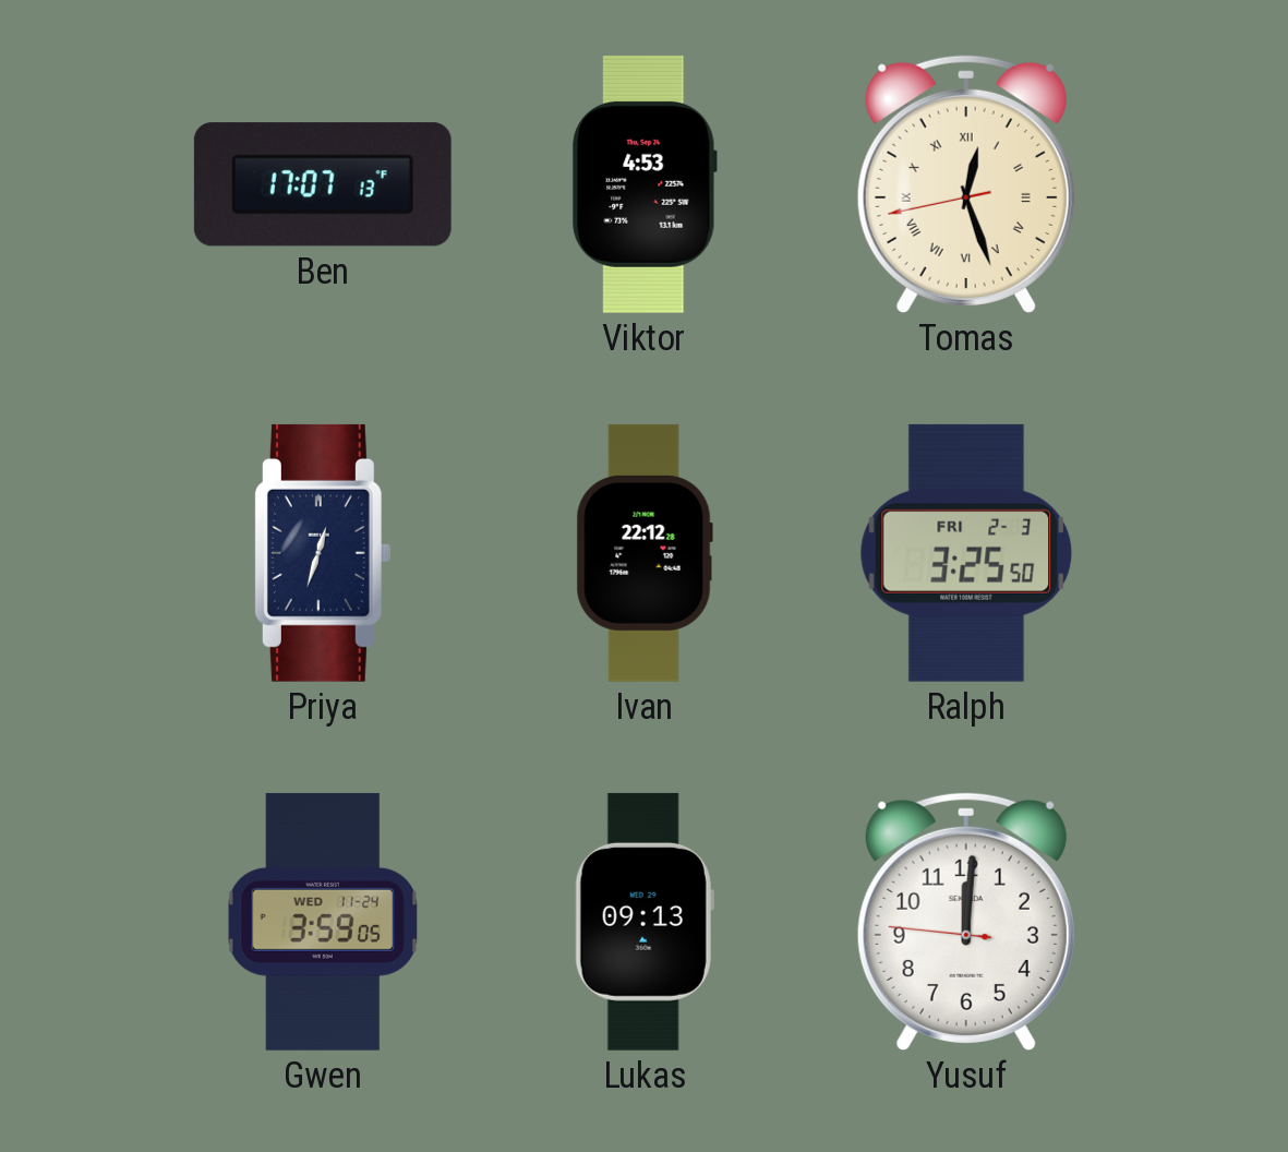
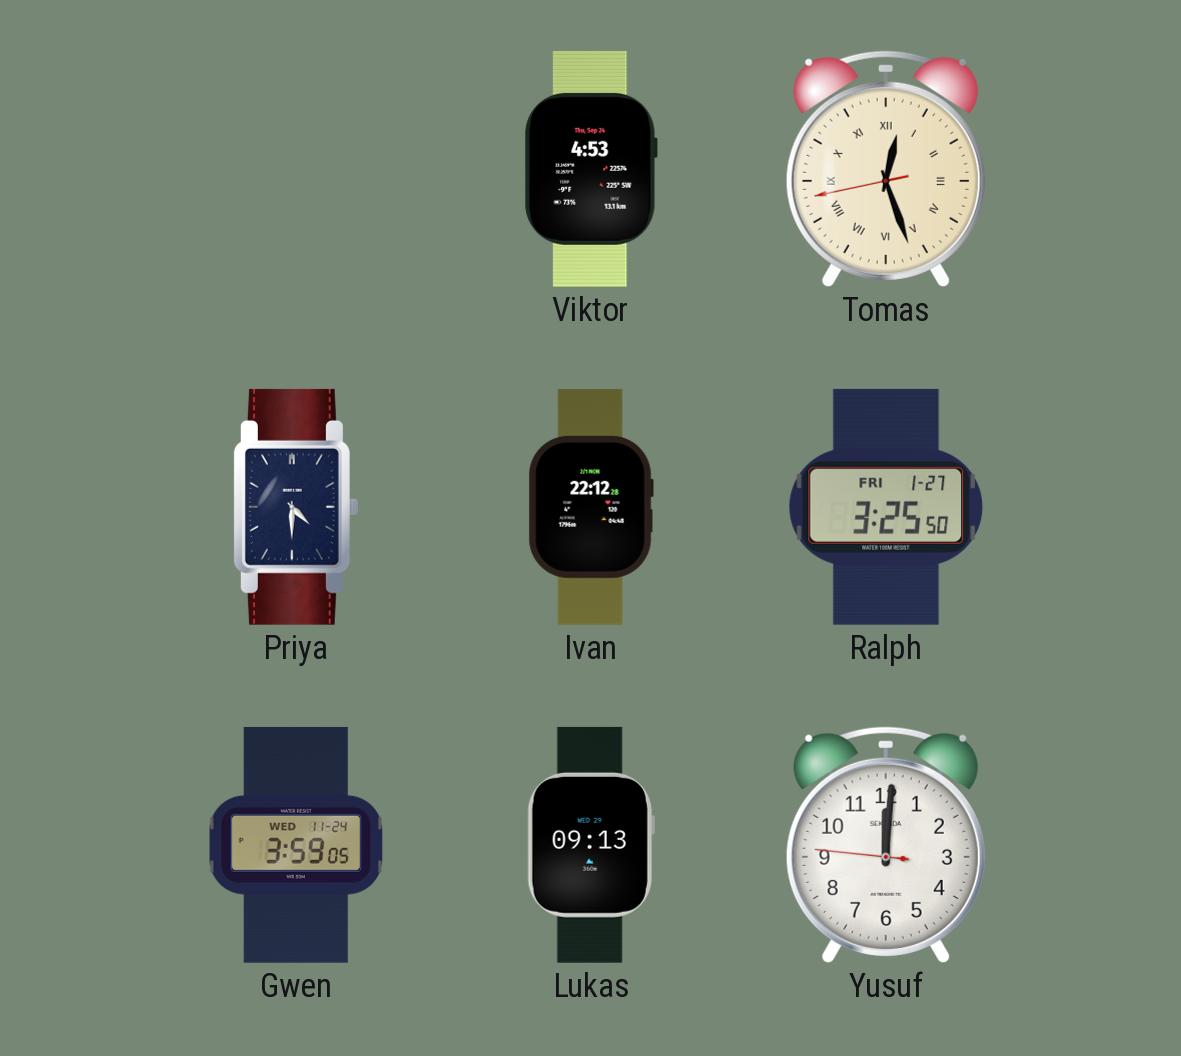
Ben: 17:07 -> none (323, 184)
Priya: 12:33 -> 4:30 (295, 507)
Ralph date: FRI 2-3 -> FRI 1-27 (886, 507)
